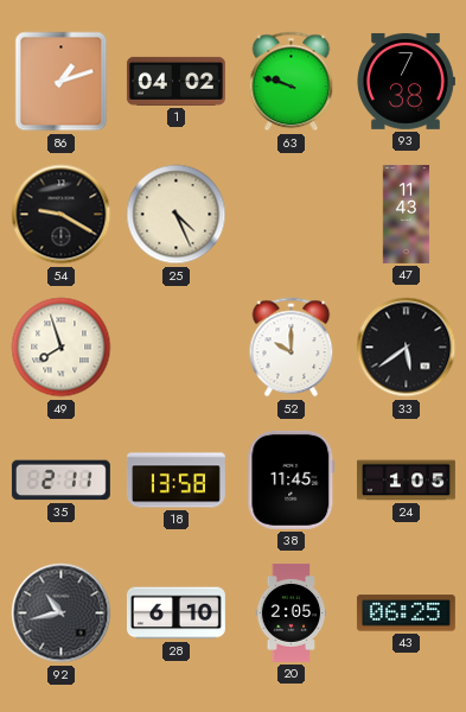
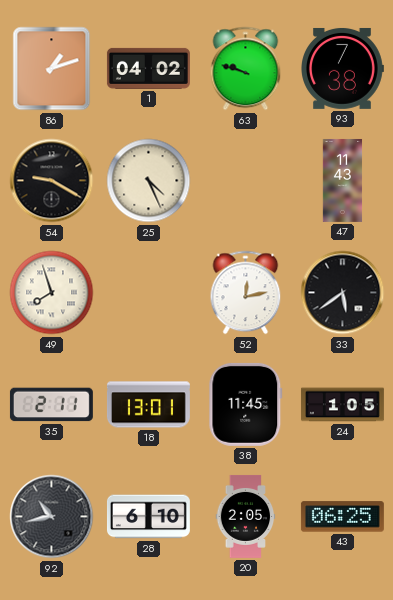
52: 10:00 -> 12:13 (246, 293)
18: 13:58 -> 13:01 (148, 405)
